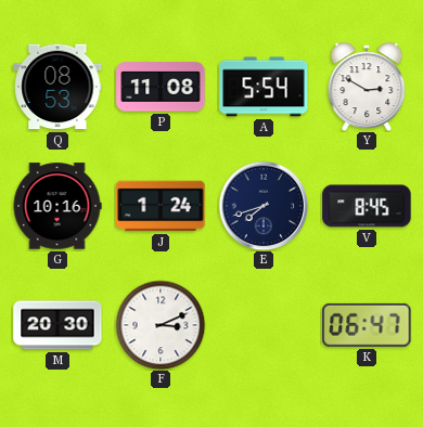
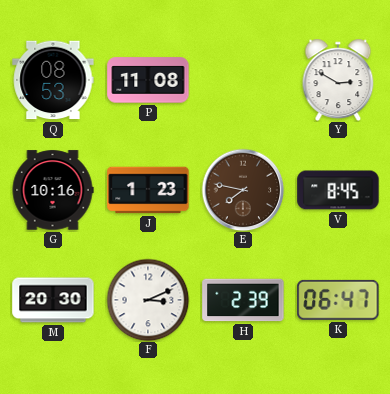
A: 5:54 -> none (264, 87)
J: 1:24 -> 1:23 (148, 190)
E: 7:42 -> 7:47 (243, 190)
E dial: navy -> brown (243, 190)
H: none -> 2:39 (243, 300)
